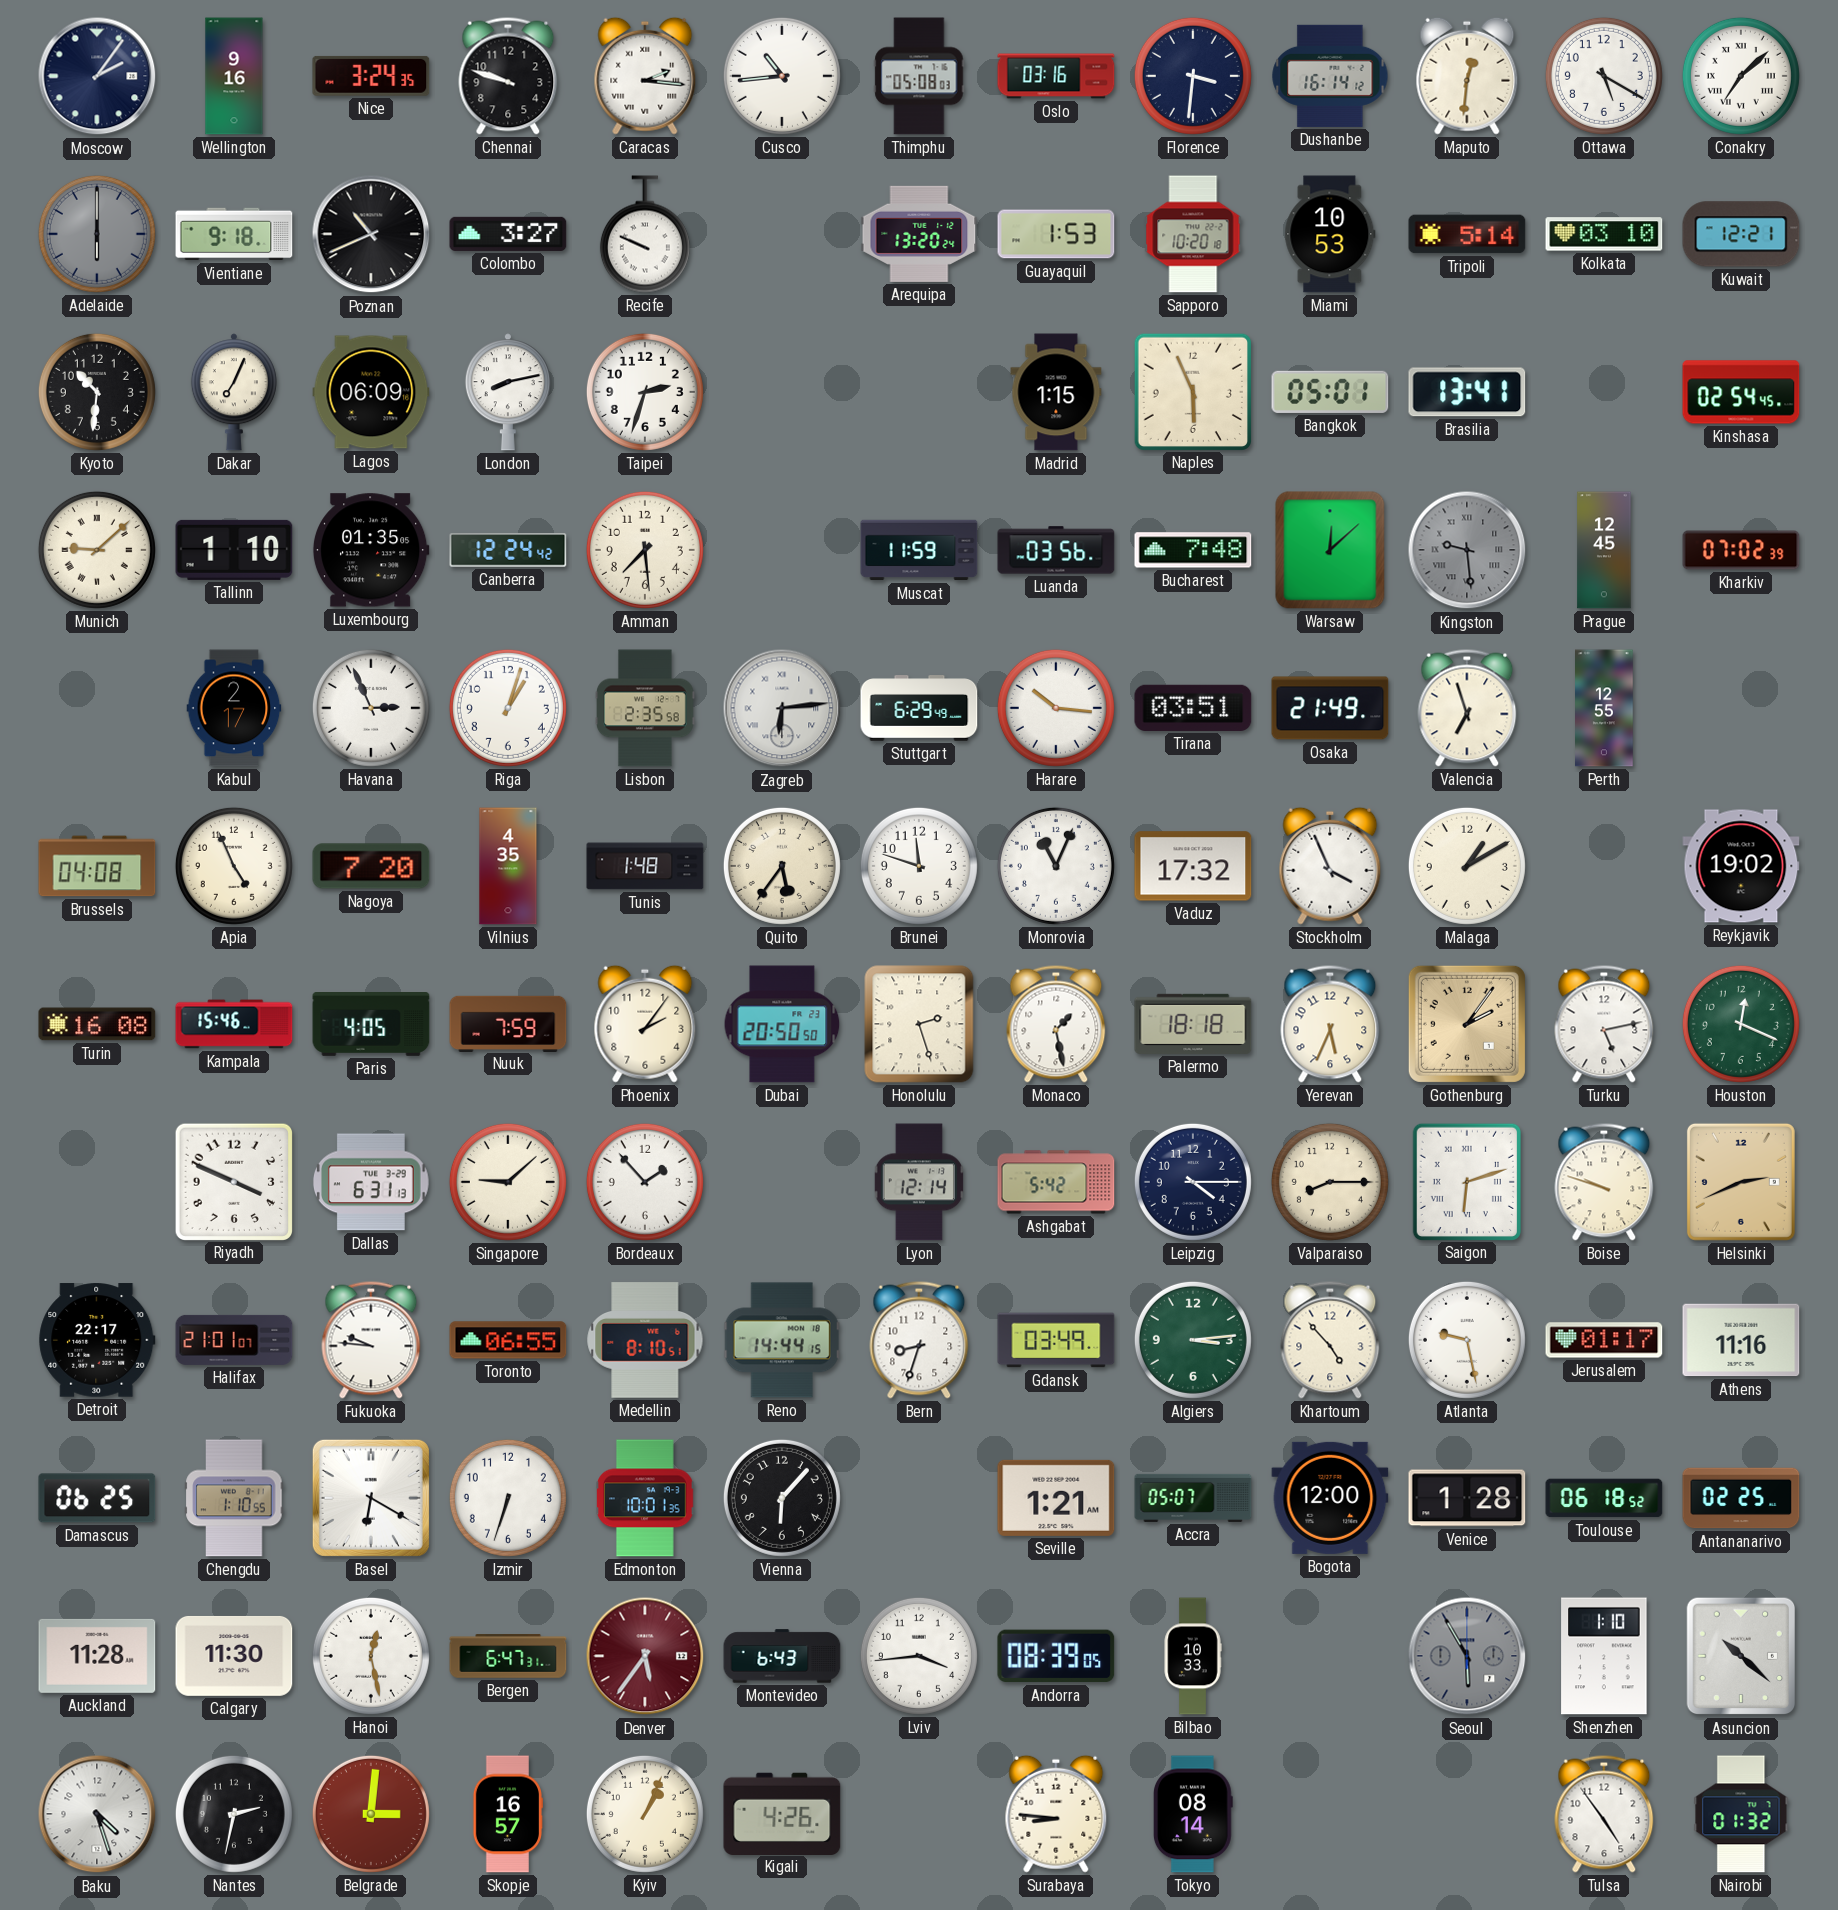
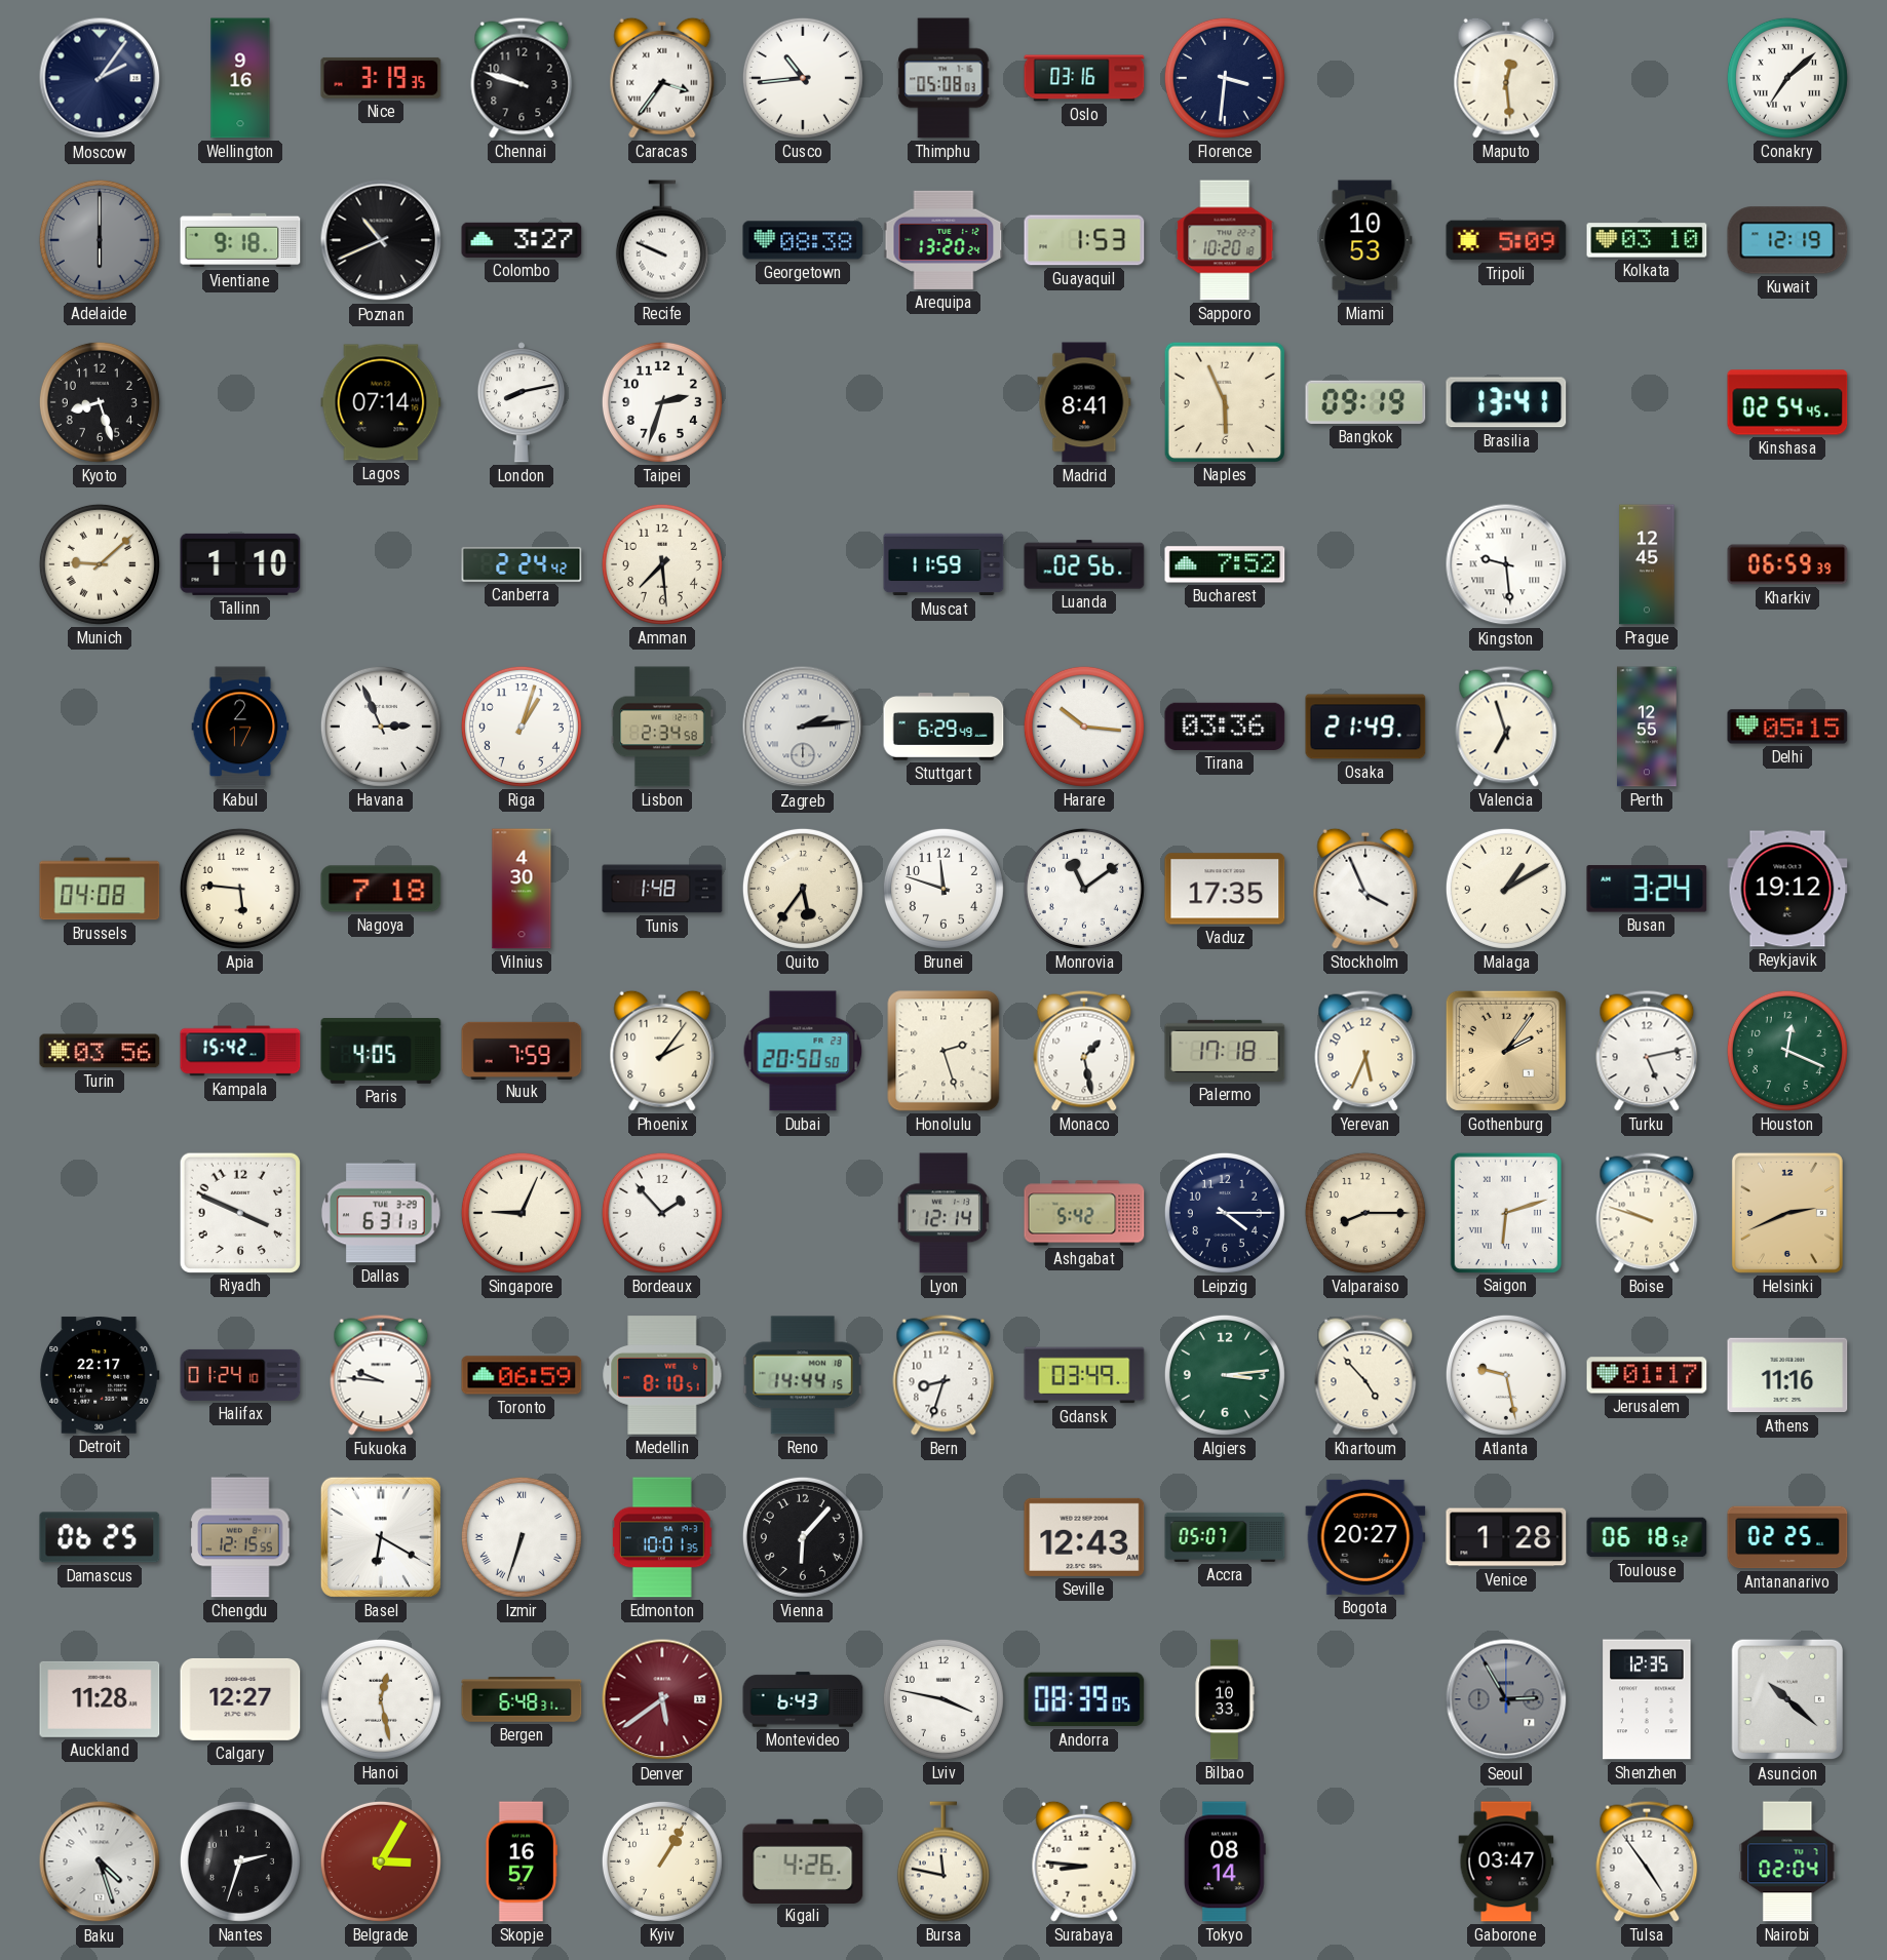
Nice: 3:24 -> 3:19 (381, 78)
Caracas: 2:16 -> 3:36 (662, 78)
Dushanbe: 16:14 -> none (1330, 76)
Maputo: 12:31 -> 12:29 (1506, 78)
Ottawa: 5:20 -> none (1604, 76)
Georgetown: none -> 08:38 (803, 240)
Tripoli: 5:14 -> 5:09 (1506, 240)
Kuwait: 12:21 -> 12:19 (1787, 240)
Kyoto: 10:31 -> 8:27 (100, 402)
Dakar: 7:04 -> none (234, 392)
Lagos: 06:09 -> 07:14 (381, 402)
Madrid: 1:15 -> 8:41 (1084, 402)
Bangkok: 05:01 -> 09:19 (1365, 402)
Luxembourg: 01:35 -> none (371, 550)
Canberra: 12:24 -> 2:24 (522, 564)
Luanda: 03:56 -> 02:56 (1084, 564)
Bucharest: 7:48 -> 7:52 (1225, 564)
Warsaw: 12:08 -> none (1330, 550)
Kingston dial: grey -> white (1506, 564)
Kharkiv: 07:02 -> 06:59 (1787, 564)
Lisbon: 2:35 -> 2:34 (663, 727)
Zagreb: 6:14 -> 2:14 (803, 727)
Tirana: 03:51 -> 03:36 (1225, 727)
Delhi: none -> 05:15 (1787, 727)
Apia: 4:56 -> 5:46 (240, 889)
Nagoya: 7:20 -> 7:18 (381, 889)
Vilnius: 4:35 -> 4:30 (522, 889)
Monrovia: 11:04 -> 11:09 (1084, 889)
Vaduz: 17:32 -> 17:35 (1225, 889)
Busan: none -> 3:24 (1647, 889)
Reykjavik: 19:02 -> 19:12 (1787, 889)
Turin: 16:08 -> 03:56 (100, 1051)
Kampala: 15:46 -> 15:42 (240, 1051)
Palermo: 18:18 -> 17:18 (1225, 1051)
Singapore: 9:08 -> 9:04 (522, 1213)
Halifax: 21:01 -> 01:24 (240, 1375)
Toronto: 06:55 -> 06:59 (522, 1375)
Chengdu: 1:10 -> 12:15 (240, 1537)
Izmir numerals: Arabic -> Roman (522, 1537)
Seville: 1:21 -> 12:43 (1084, 1537)
Bogota: 12:00 -> 20:27 (1365, 1537)
Calgary: 11:30 -> 12:27 (240, 1699)
Bergen: 6:47 -> 6:48 (522, 1699)
Denver: 5:36 -> 5:39 (662, 1699)
Lviv: 3:44 -> 3:47 (943, 1699)
Seoul: 5:55 -> 2:55 (1506, 1699)
Shenzhen: 1:10 -> 12:35 (1647, 1699)
Nantes: 2:32 -> 2:33 (240, 1861)
Belgrade: 3:01 -> 3:05 (381, 1861)
Kyiv: 1:04 -> 1:05 (662, 1861)
Bursa: none -> 11:47 (943, 1861)
Gaborone: none -> 03:47 (1506, 1861)
Nairobi: 01:32 -> 02:04 (1787, 1861)
